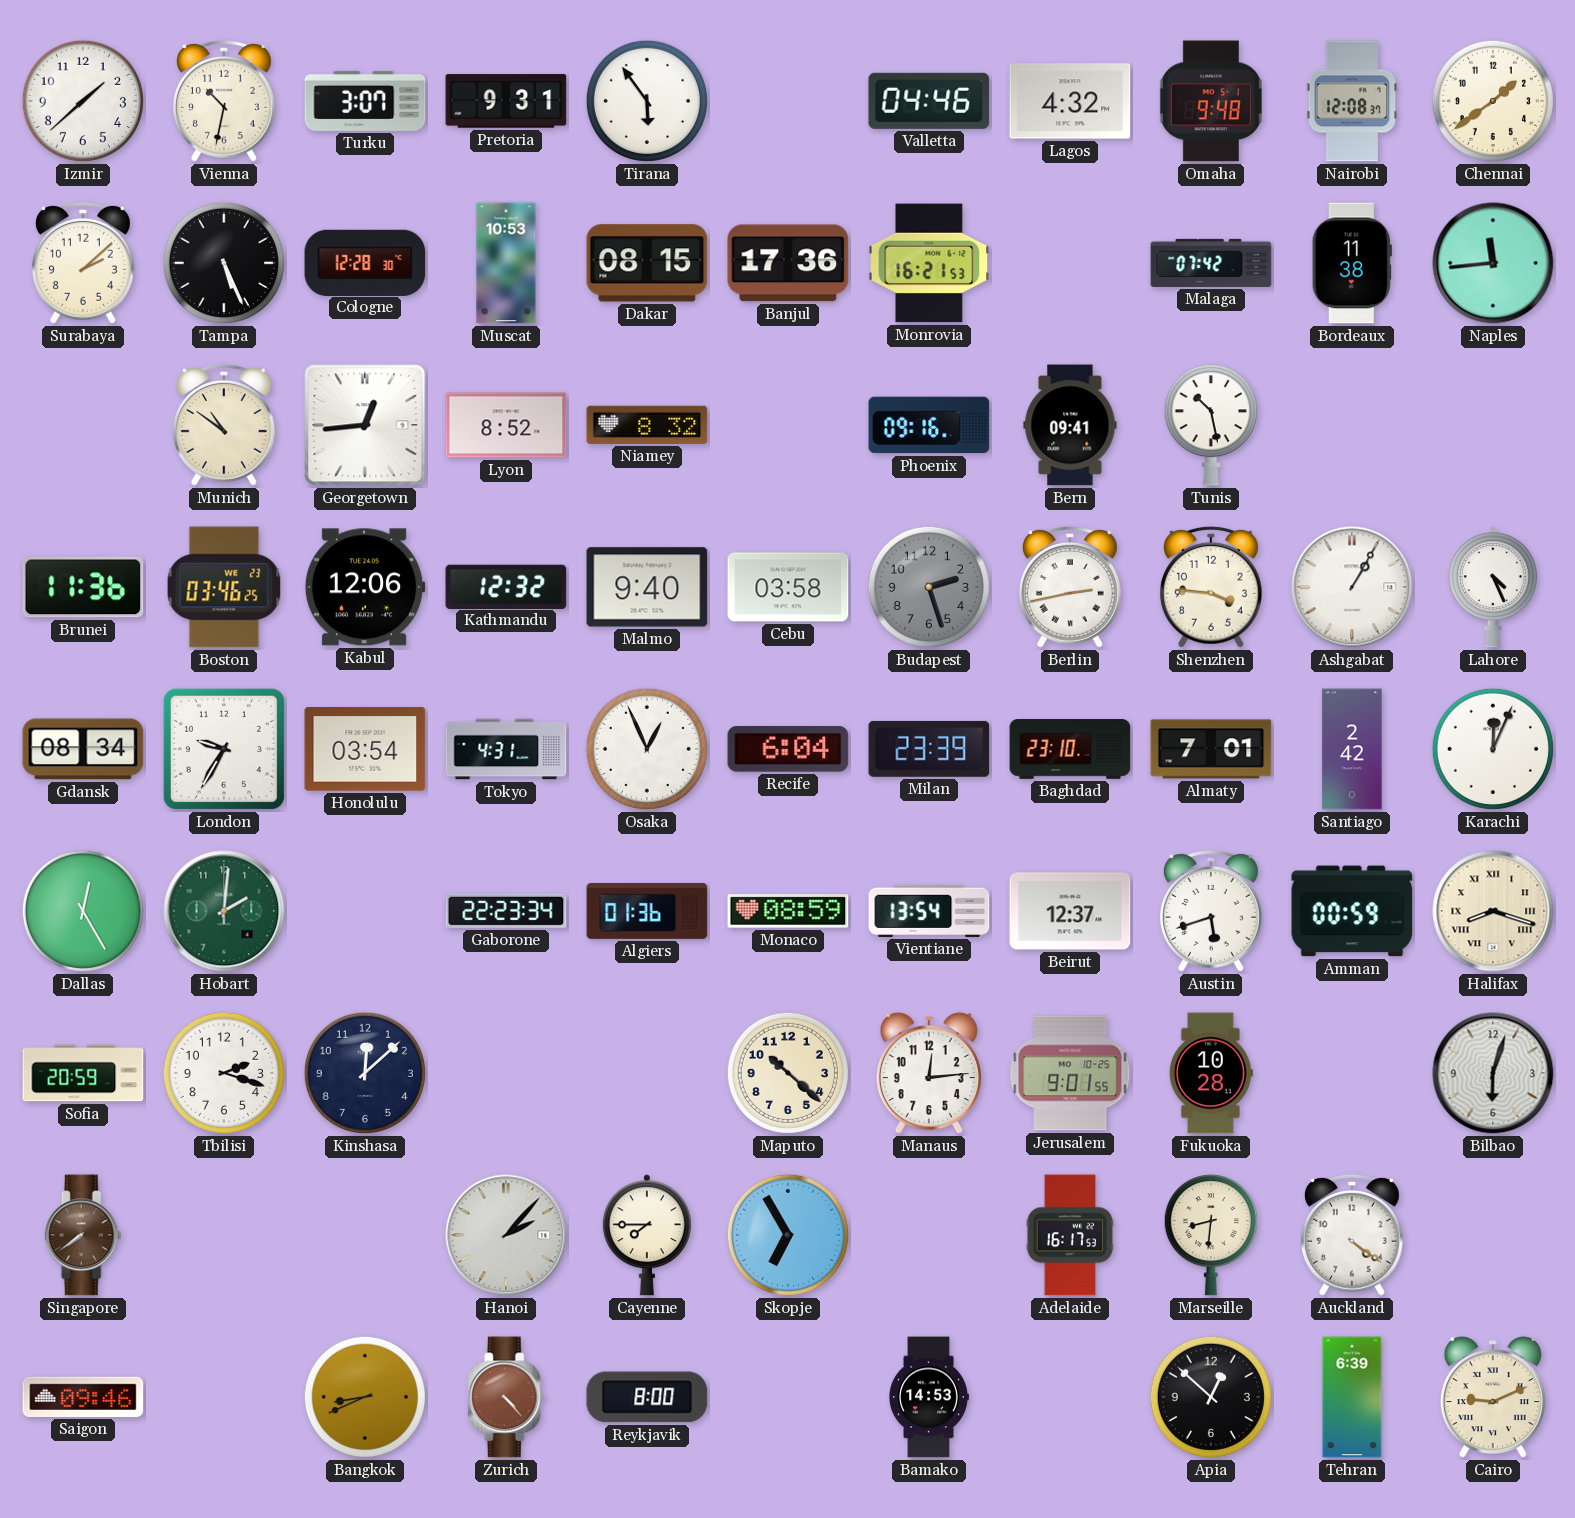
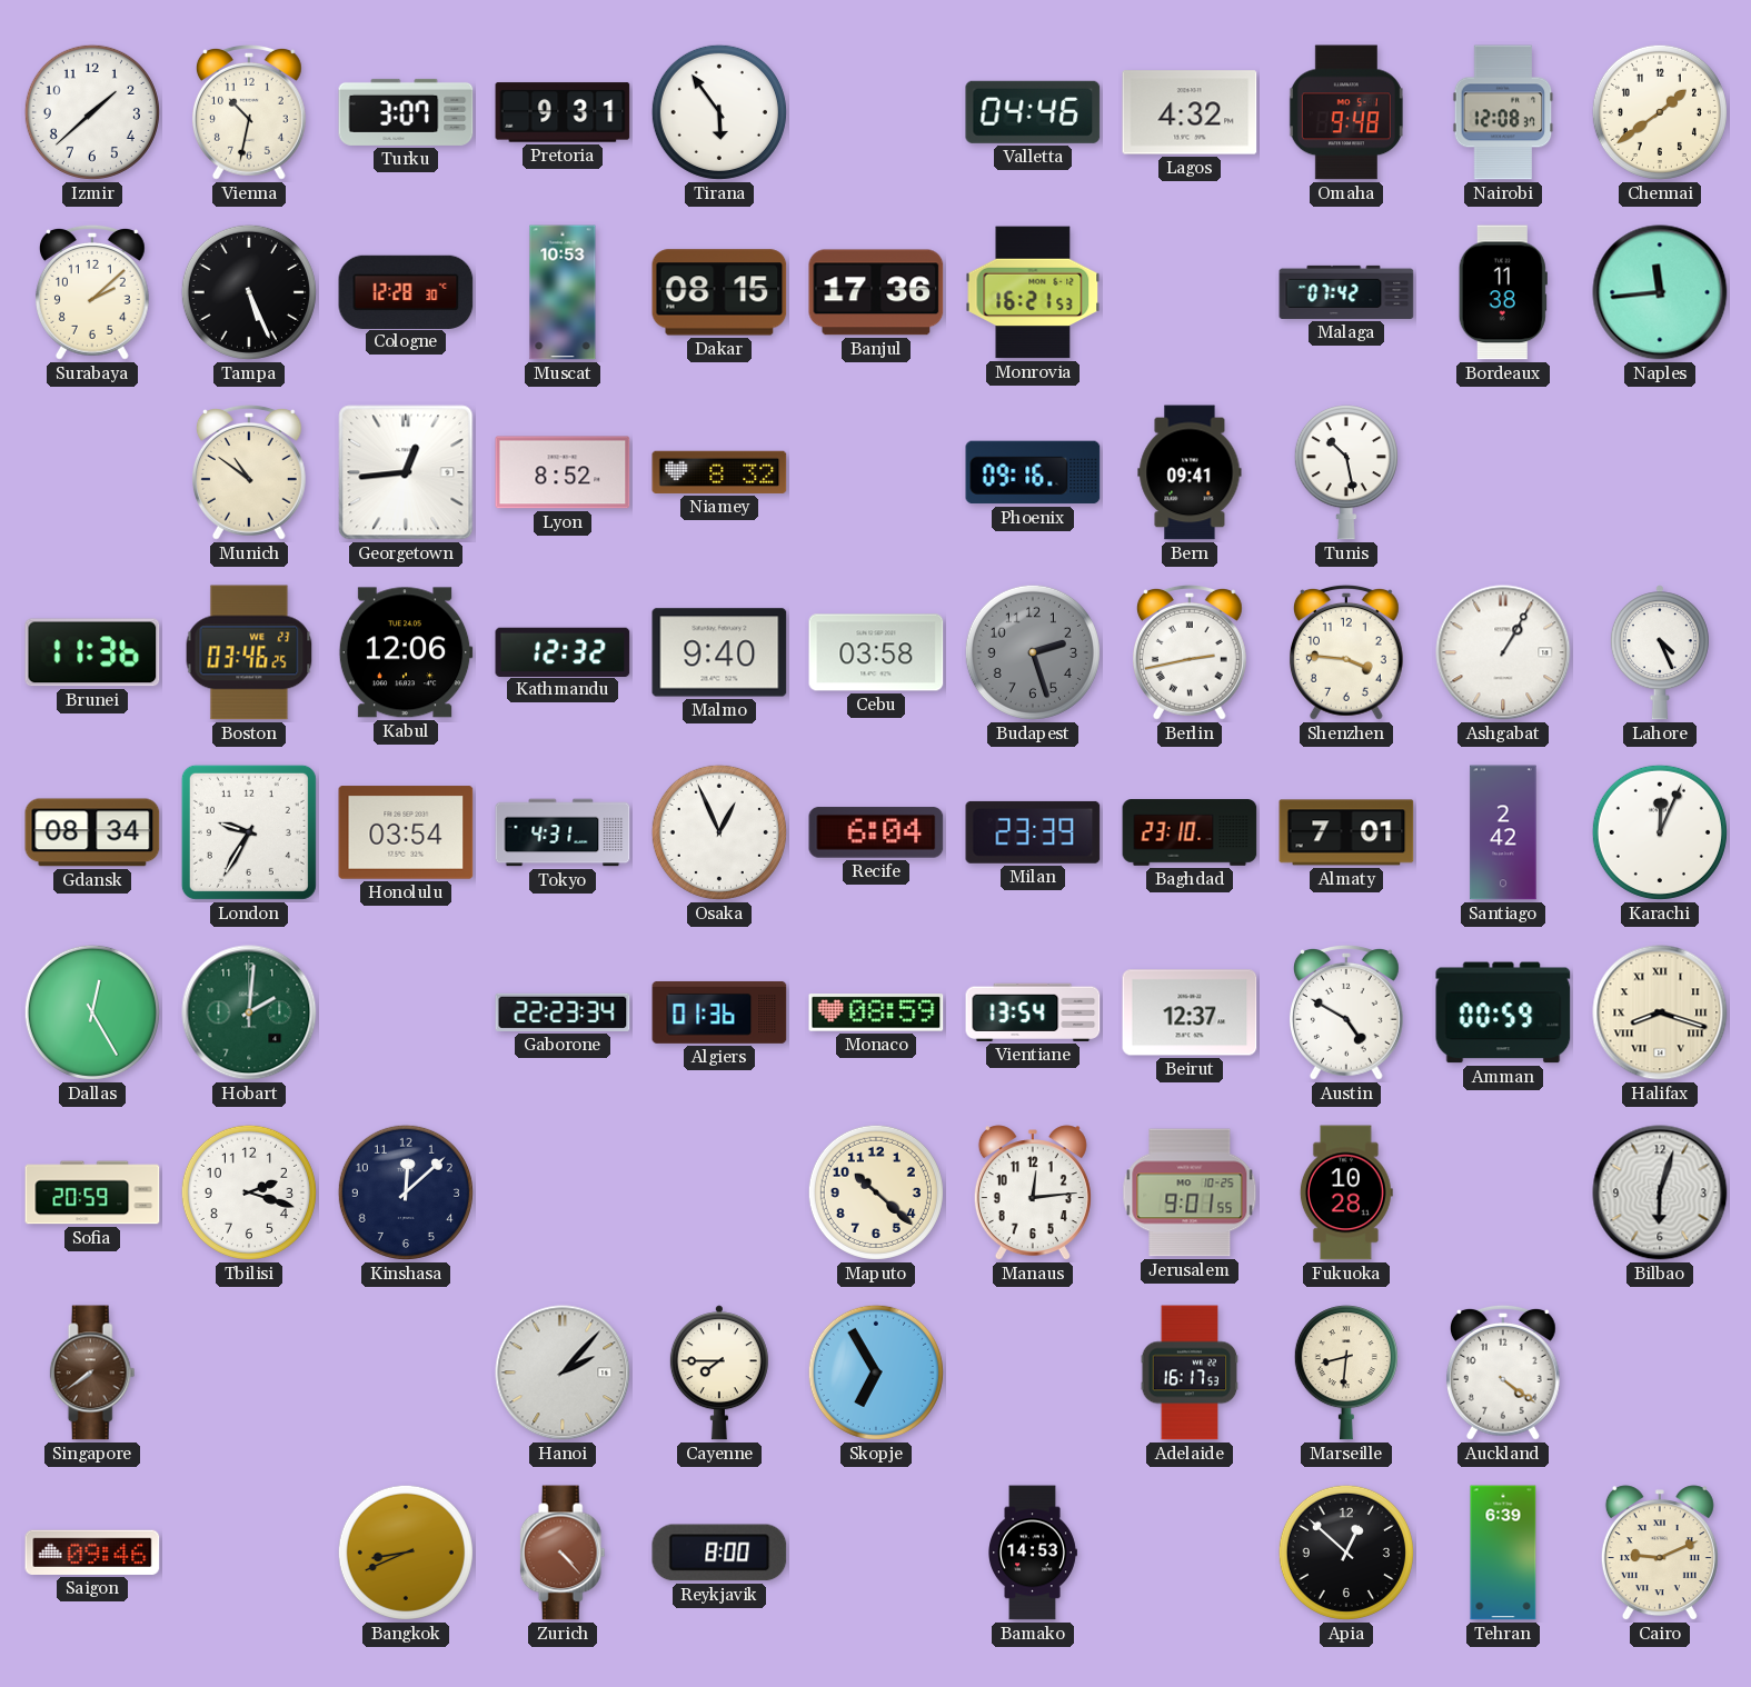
Austin: 5:42 -> 4:50 (1346, 1012)
